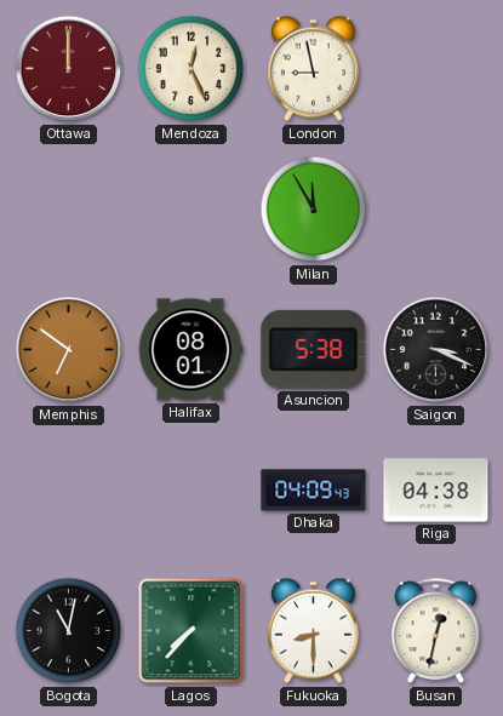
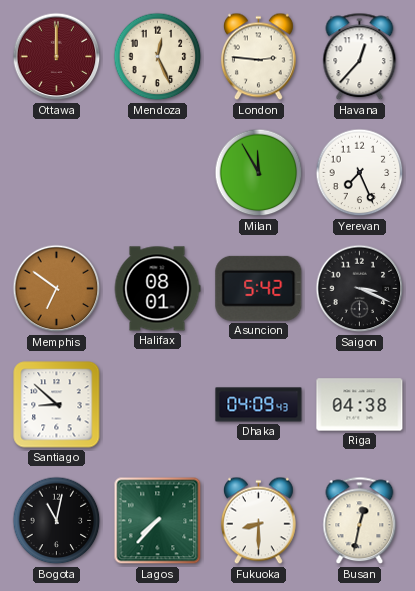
London: 8:58 -> 2:46 (258, 57)
Havana: none -> 12:37 (360, 57)
Yerevan: none -> 7:26 (360, 173)
Asuncion: 5:38 -> 5:42 (259, 288)
Santiago: none -> 8:52 (57, 405)
